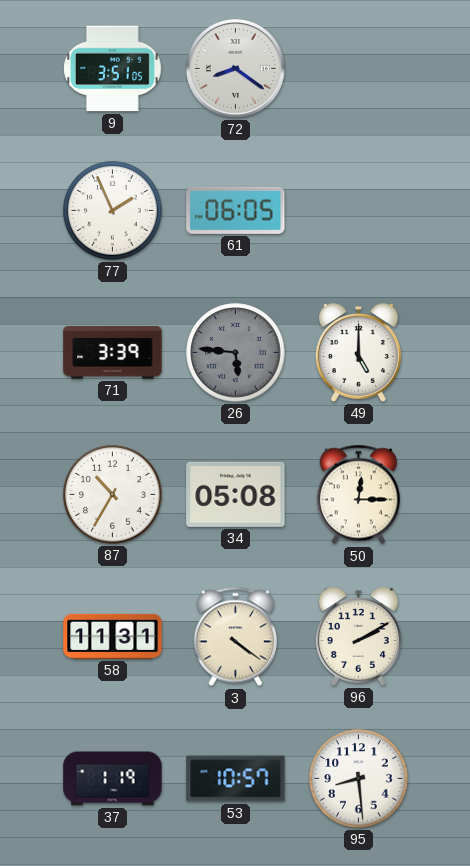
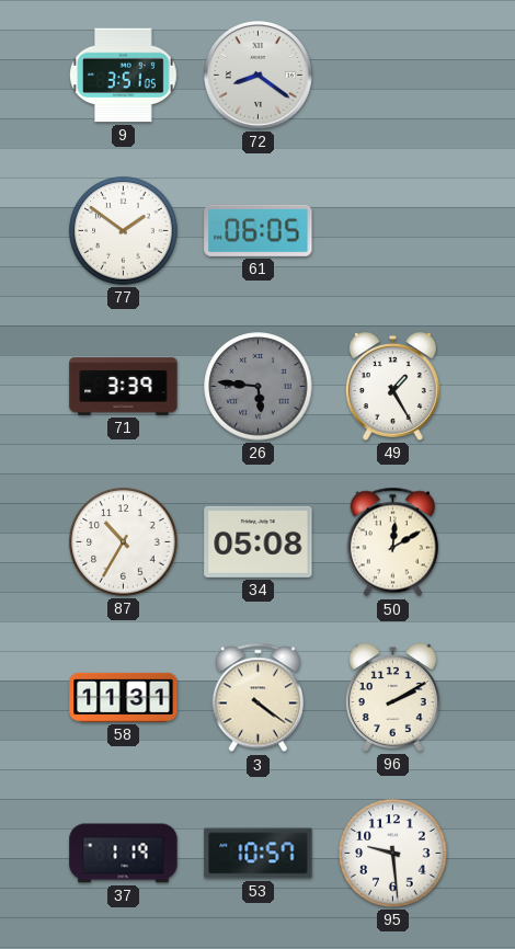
77: 1:56 -> 1:51 (124, 231)
49: 5:00 -> 1:25 (392, 387)
50: 12:15 -> 12:10 (392, 542)
95: 8:29 -> 9:29 (393, 854)
